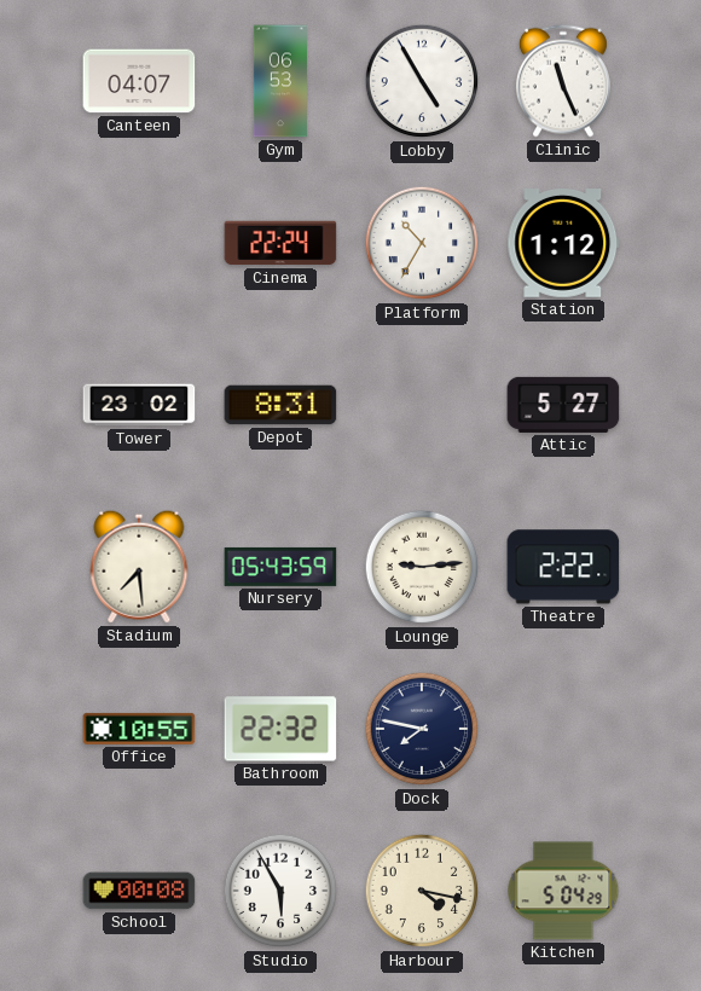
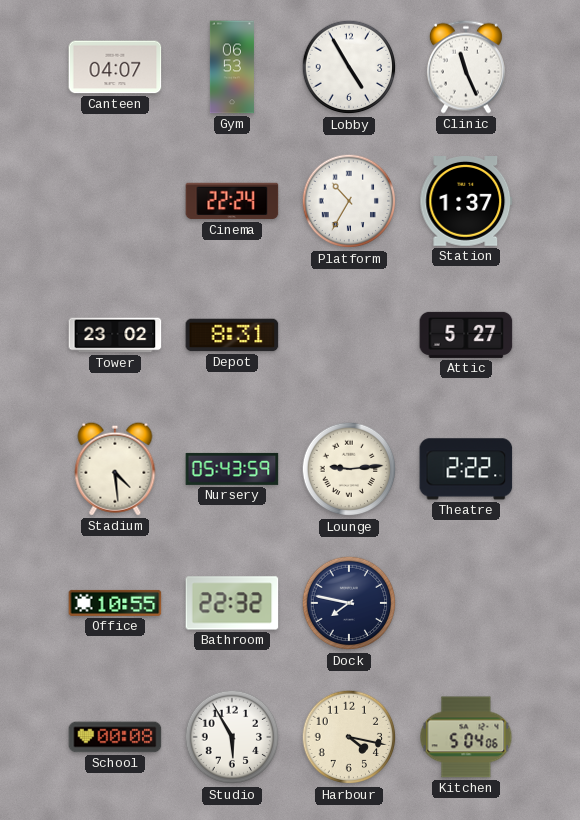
Station: 1:12 -> 1:37 (466, 202)
Stadium: 7:29 -> 4:29 (115, 469)
Kitchen: 5:04:29 -> 5:04:06 (466, 737)
